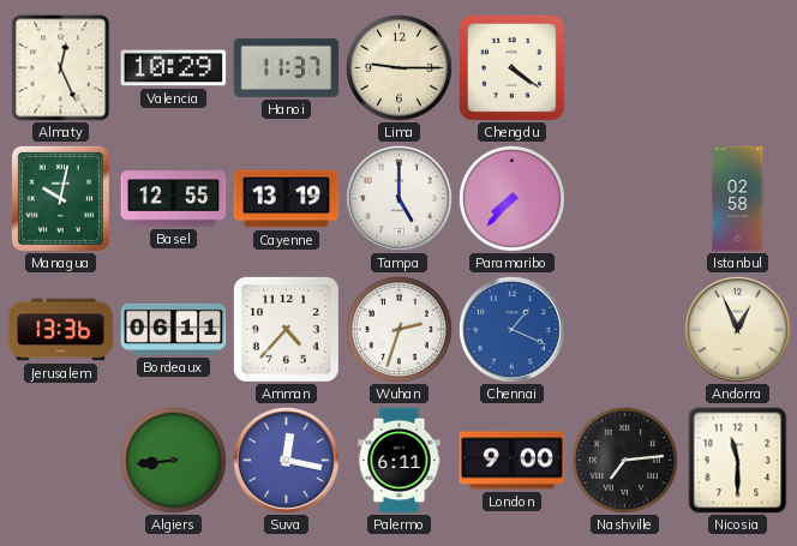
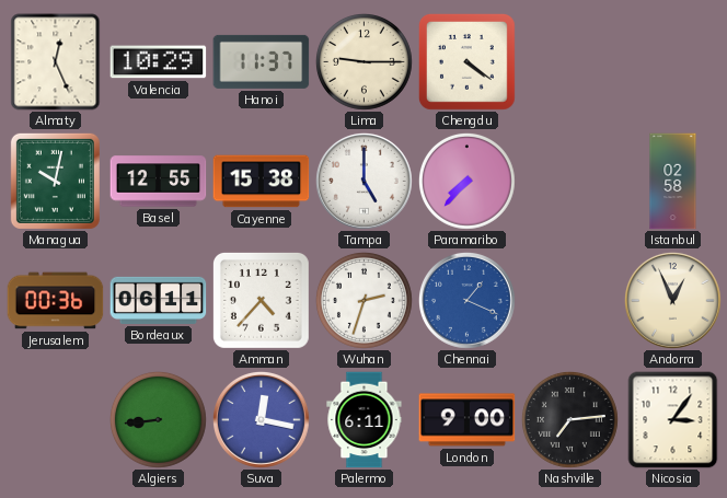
Cayenne: 13:19 -> 15:38 (262, 182)
Jerusalem: 13:36 -> 00:36 (56, 301)
Nicosia: 11:30 -> 3:06 (673, 420)
